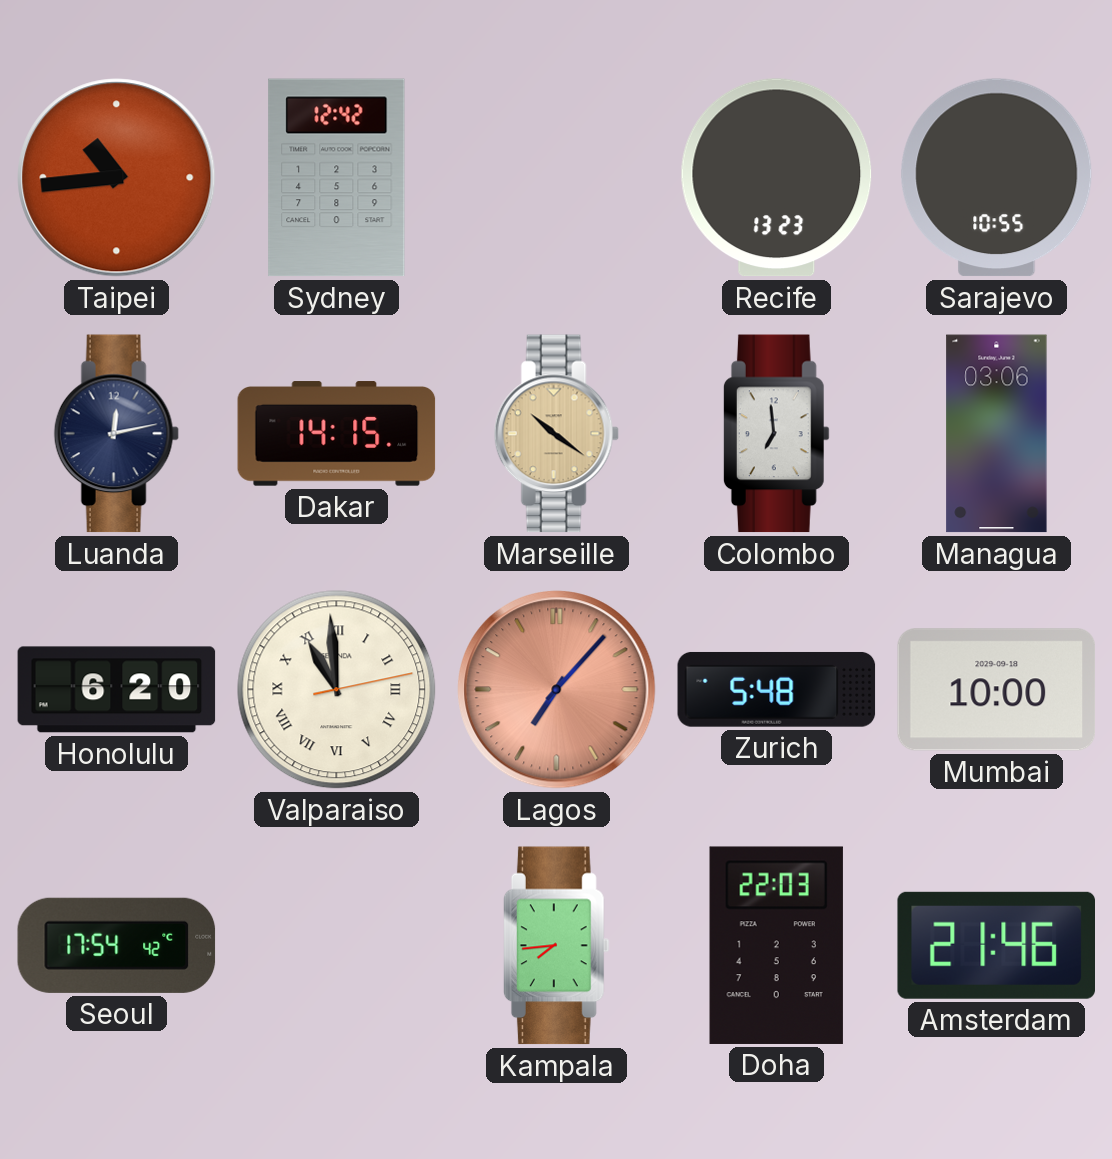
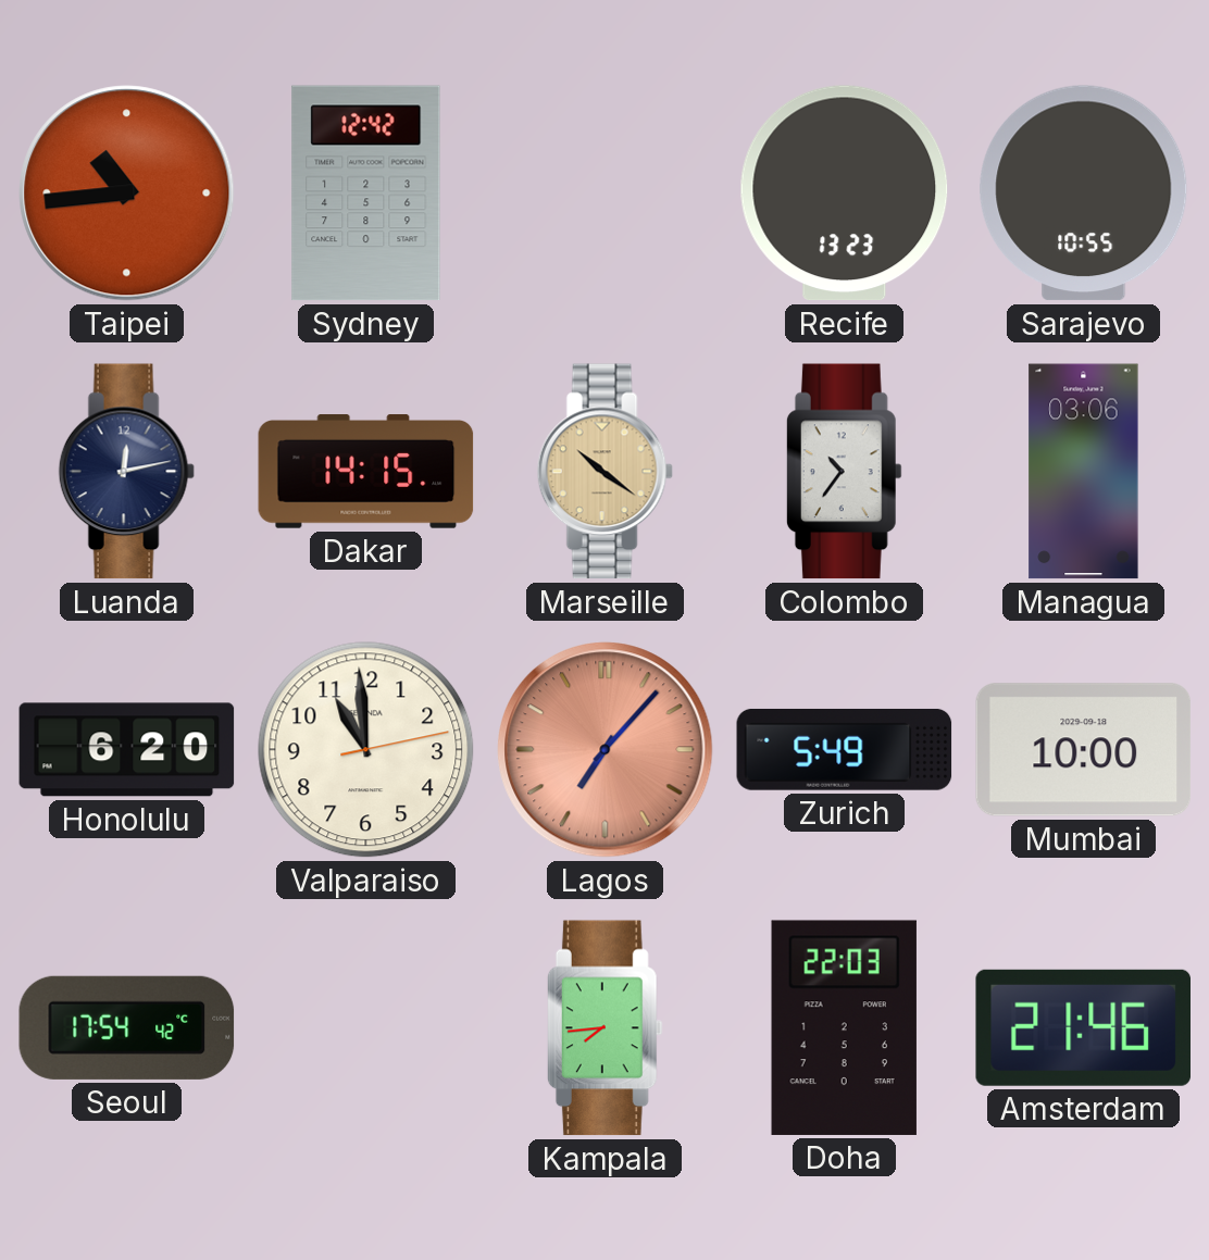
Colombo: 6:59 -> 10:36 (844, 472)
Valparaiso numerals: Roman -> Arabic (366, 750)
Zurich: 5:48 -> 5:49 (845, 749)
